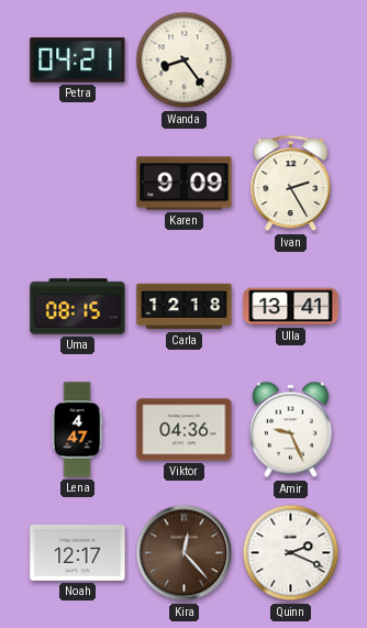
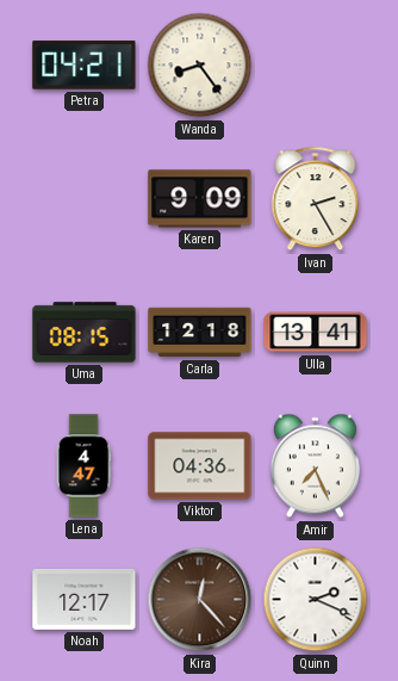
Amir: 9:26 -> 7:26 (315, 466)
